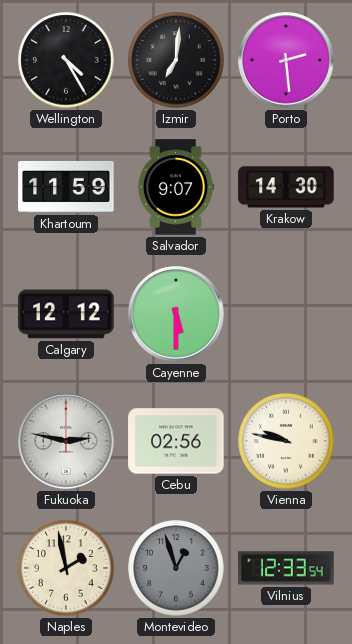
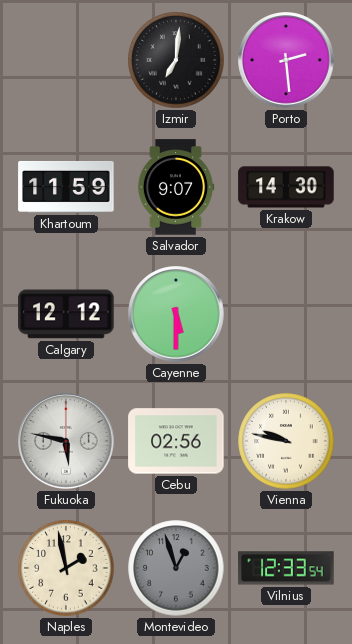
Wellington: 4:25 -> none (66, 60)
Fukuoka: 2:47 -> 5:47 (66, 441)
